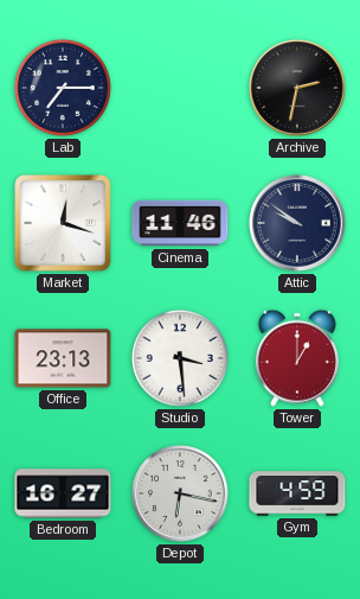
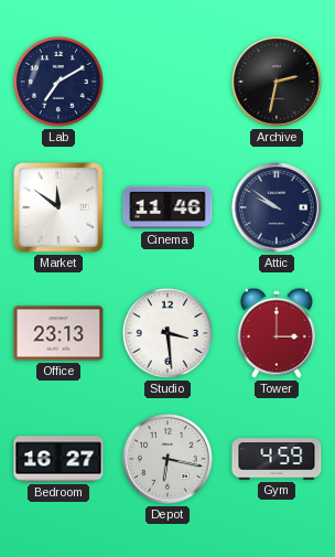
Lab: 7:15 -> 7:10 (58, 82)
Market: 12:18 -> 11:51 (58, 207)
Tower: 1:00 -> 3:00 (277, 333)
